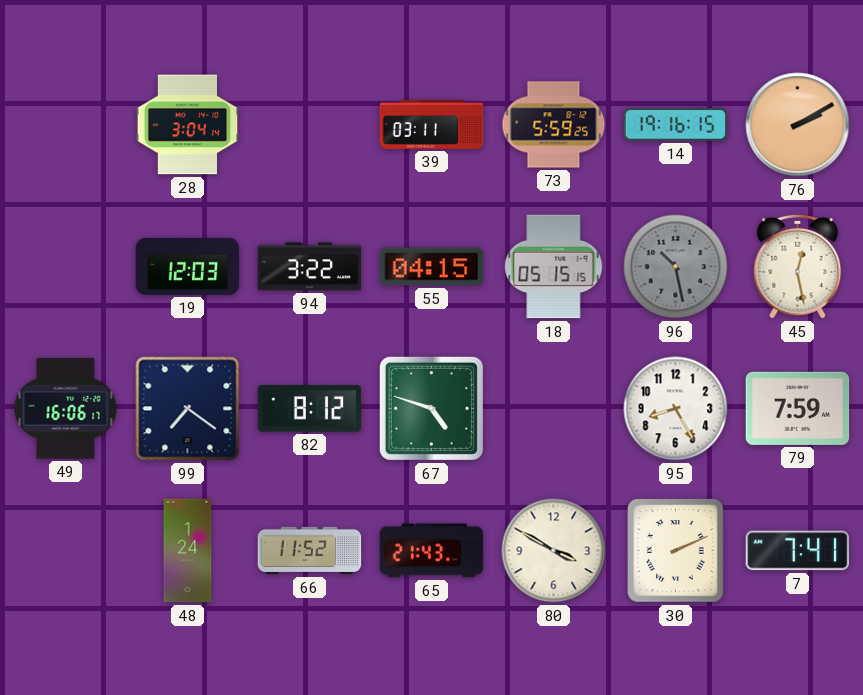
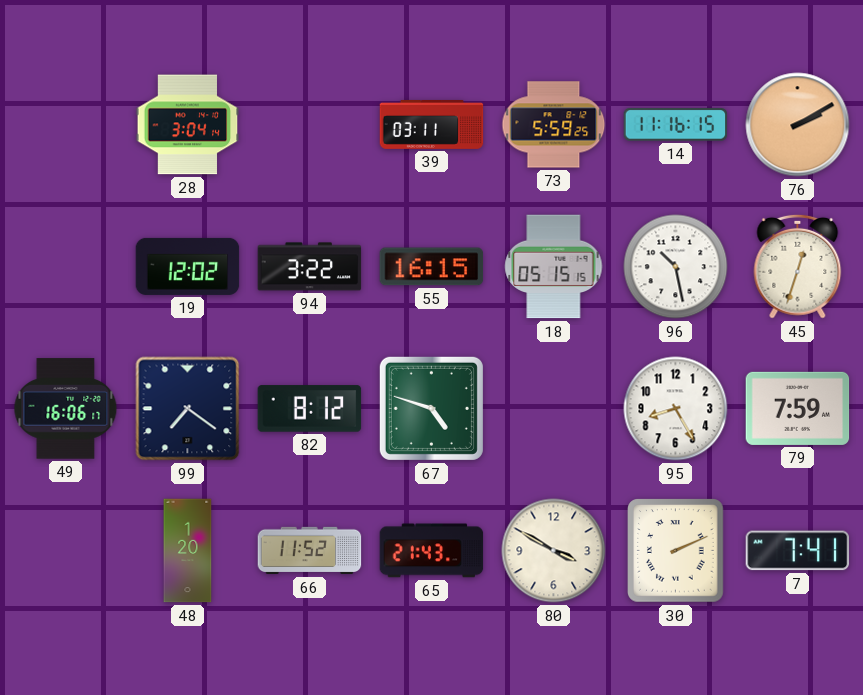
14: 19:16 -> 11:16 (676, 125)
19: 12:03 -> 12:02 (188, 266)
55: 04:15 -> 16:15 (432, 267)
96 dial: grey -> white (676, 267)
45: 12:28 -> 12:33 (798, 266)
48: 1:24 -> 1:20 (188, 551)
